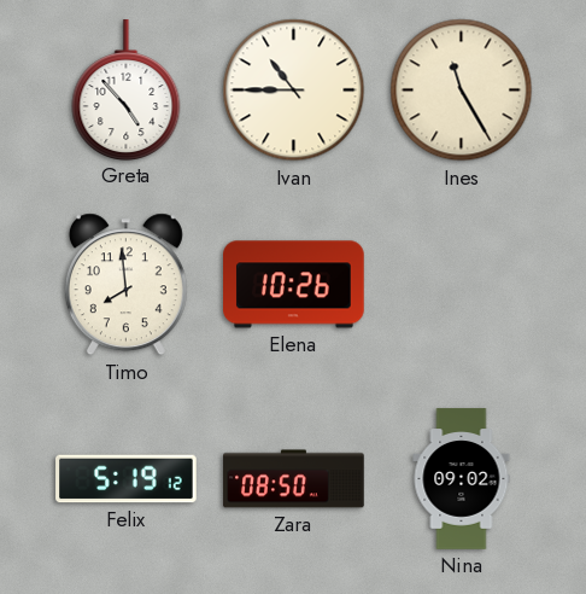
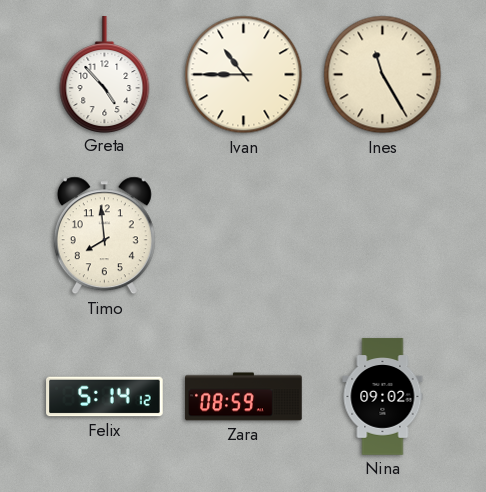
Elena: 10:26 -> none (294, 285)
Felix: 5:19 -> 5:14 (105, 397)
Zara: 08:50 -> 08:59 (244, 397)
